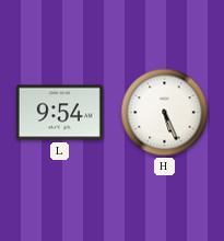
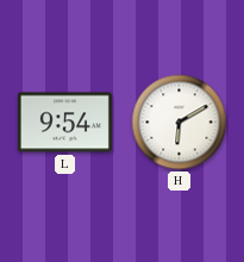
H: 5:26 -> 6:10 (180, 123)
